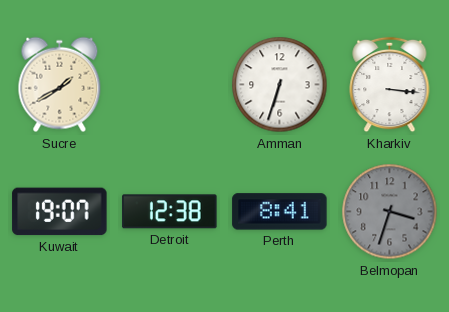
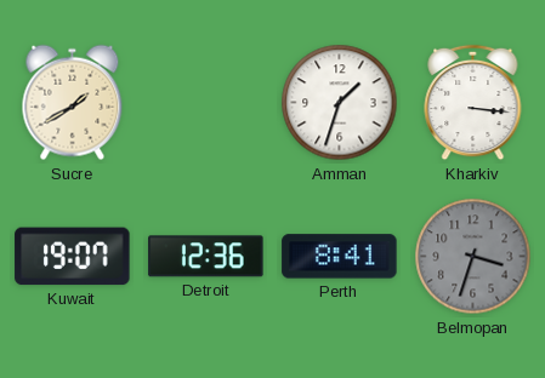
Amman: 6:33 -> 1:33 (340, 103)
Detroit: 12:38 -> 12:36 (206, 257)
